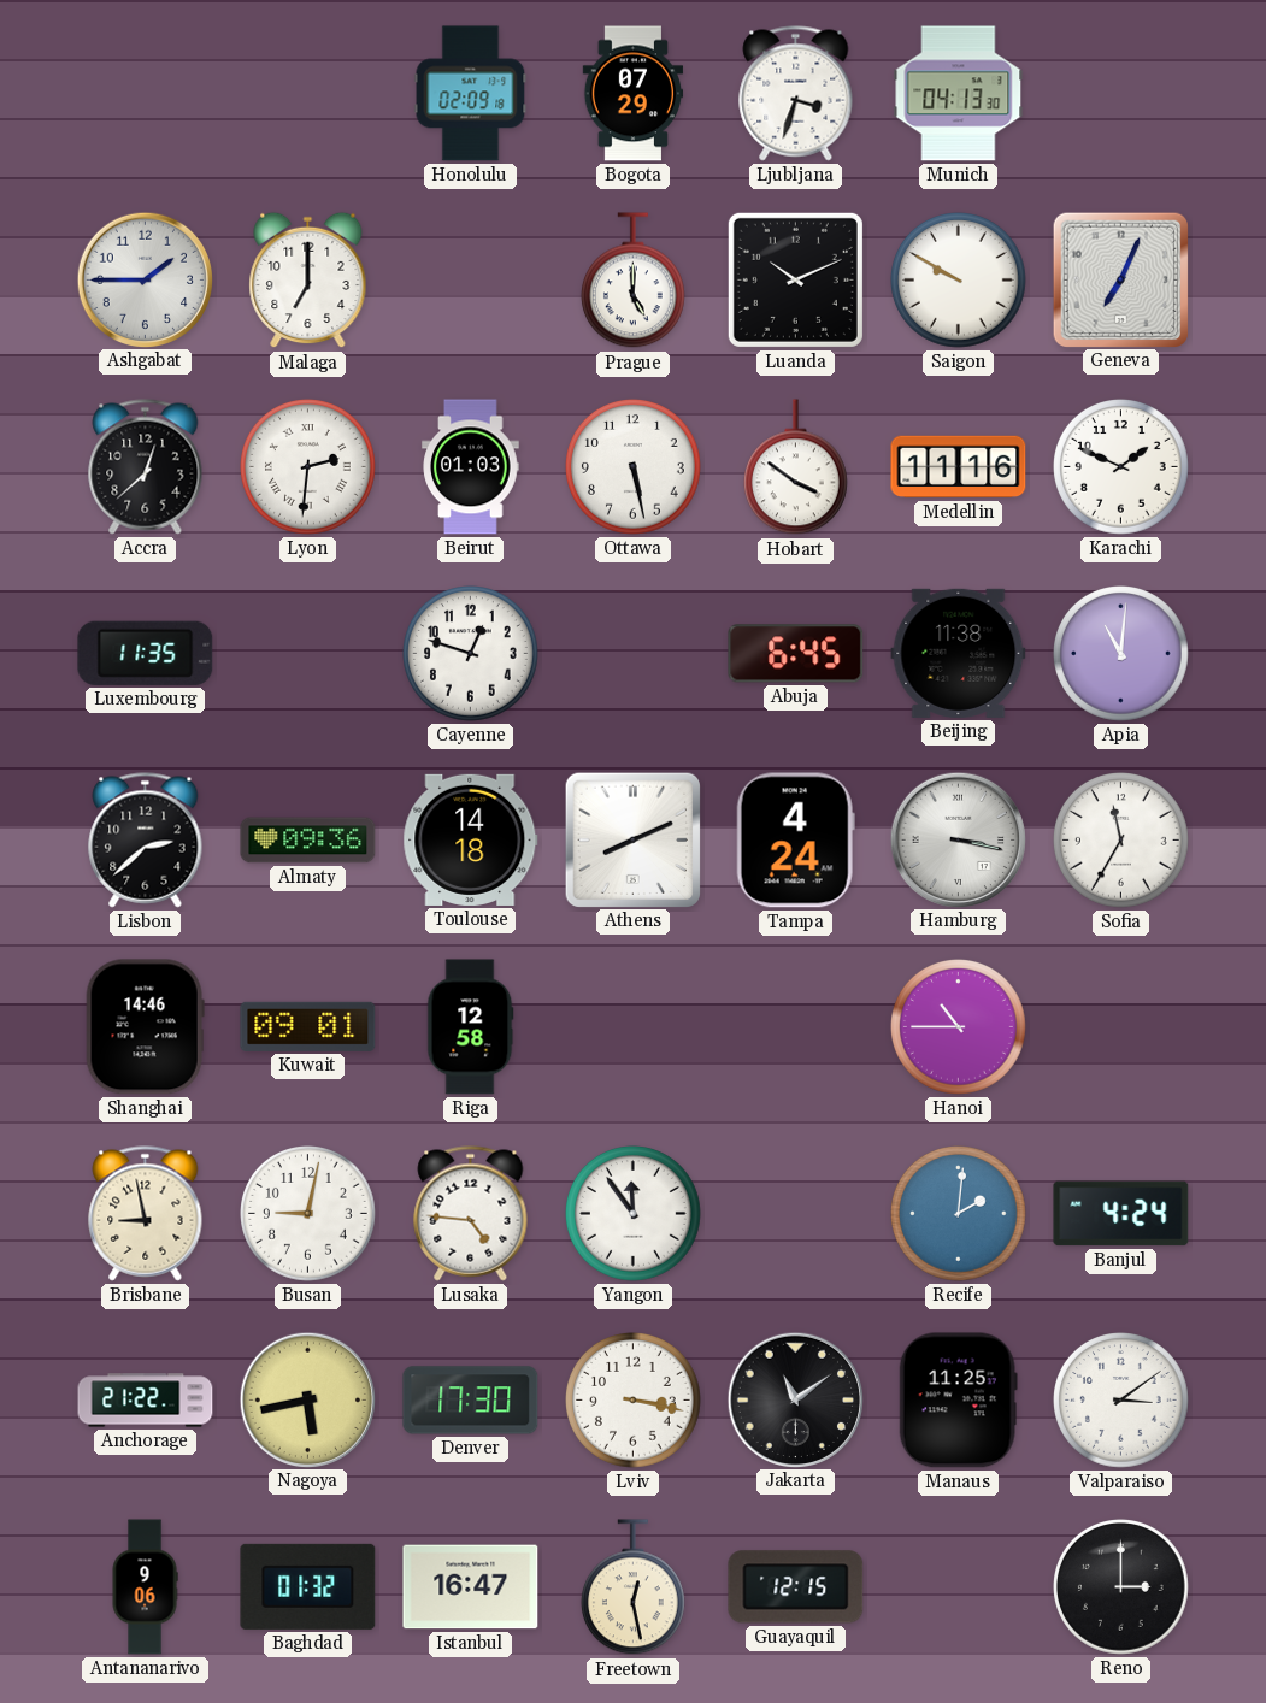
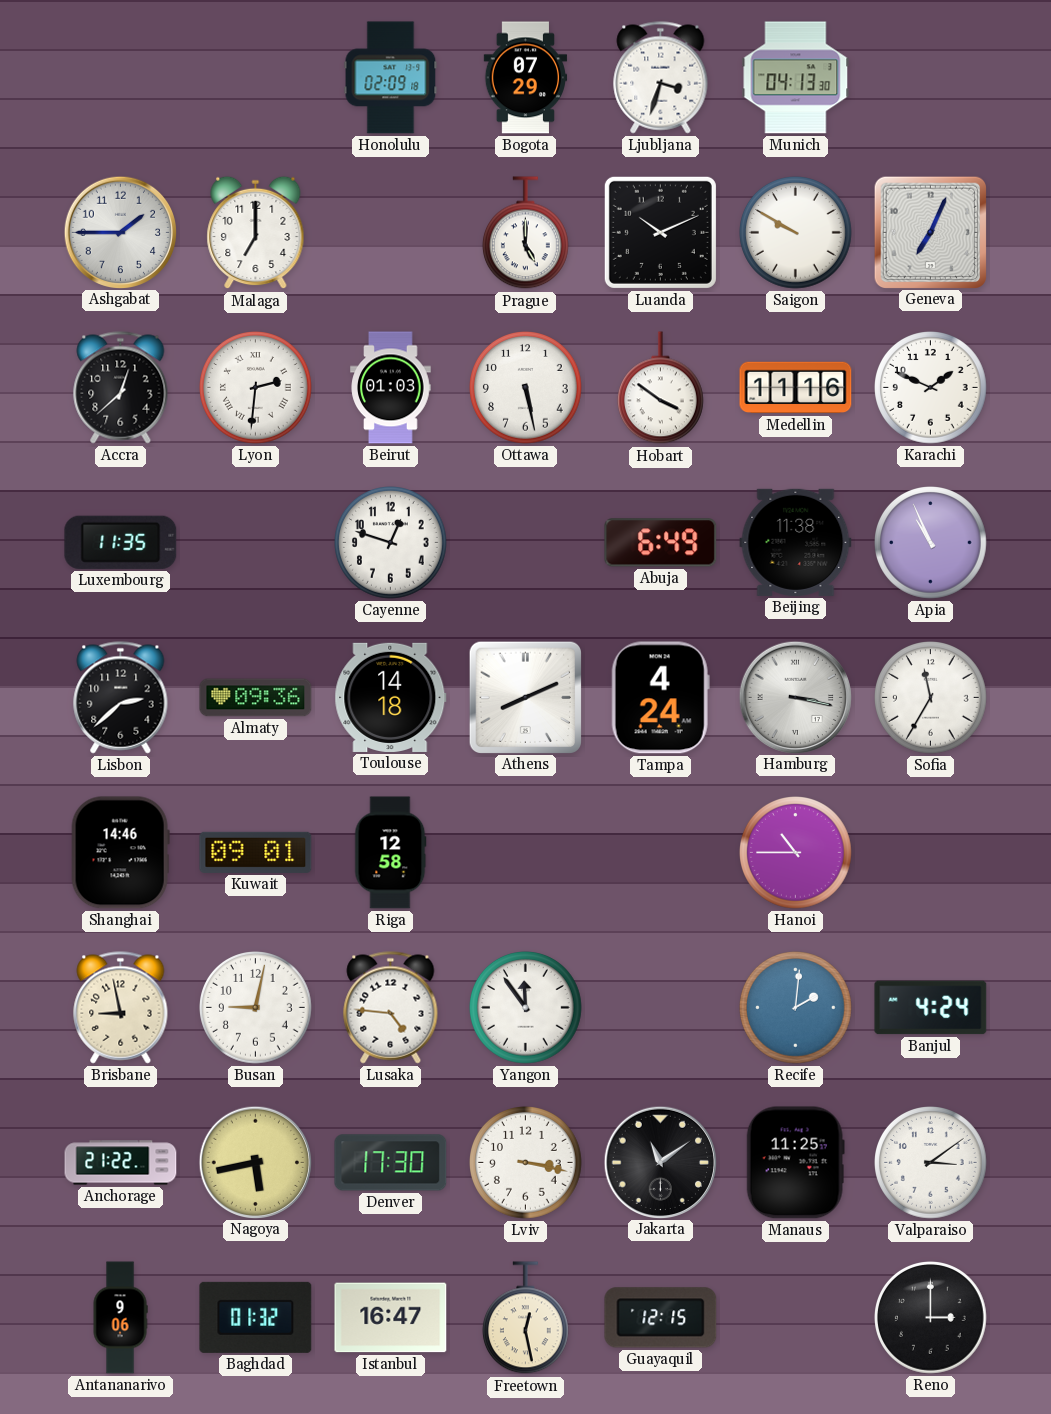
Abuja: 6:45 -> 6:49 (661, 543)
Apia: 11:01 -> 10:56 (931, 543)
